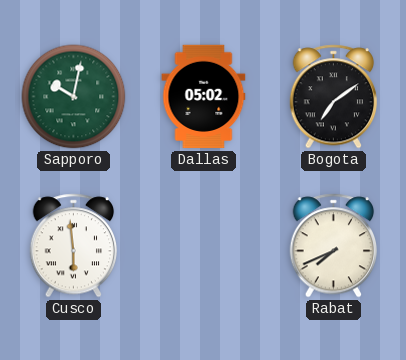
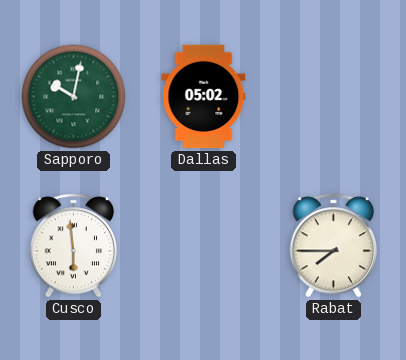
Bogota: 7:09 -> none (334, 97)
Rabat: 7:41 -> 7:45 (334, 246)
